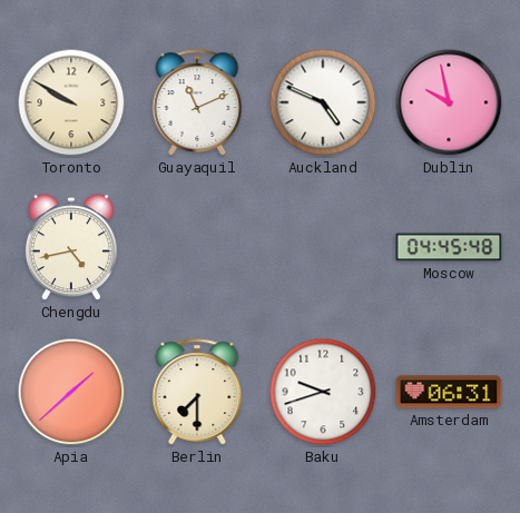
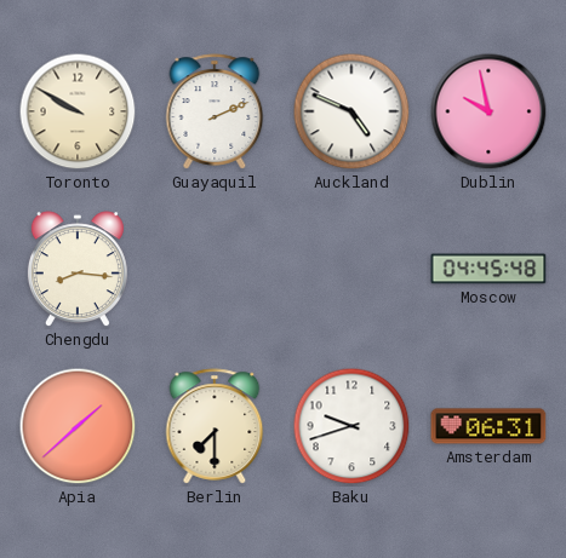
Guayaquil: 11:11 -> 2:11 (215, 111)
Chengdu: 4:43 -> 8:16 (78, 270)
